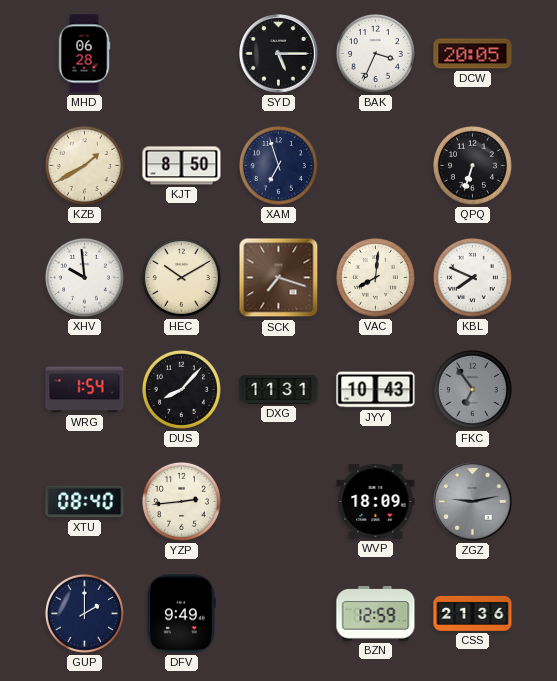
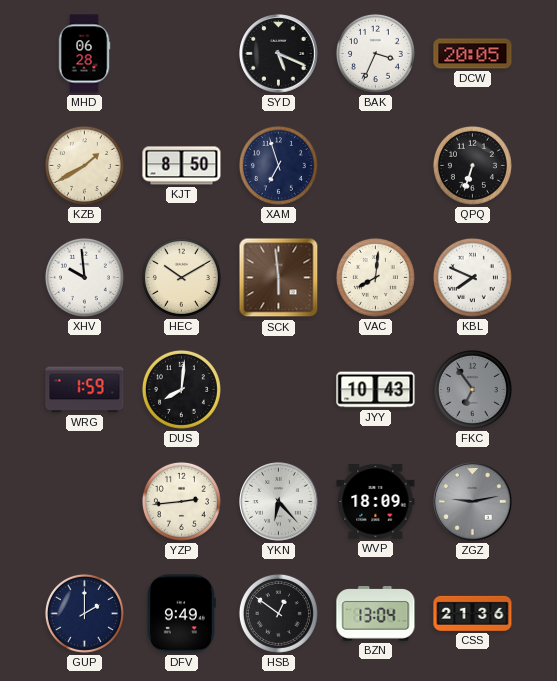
SYD: 5:15 -> 5:19 (279, 54)
SCK: 7:18 -> 5:59 (279, 278)
WRG: 1:54 -> 1:59 (85, 390)
DUS: 8:07 -> 8:01 (181, 389)
DXG: 11:31 -> none (279, 390)
XTU: 08:40 -> none (85, 502)
YKN: none -> 6:23 (279, 502)
HSB: none -> 12:51 (278, 613)
BZN: 12:59 -> 13:04 (376, 614)
